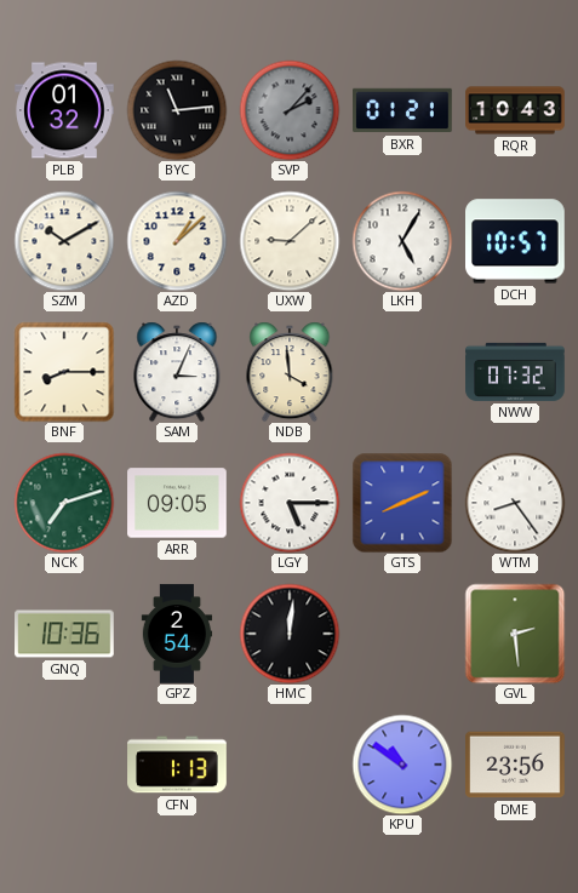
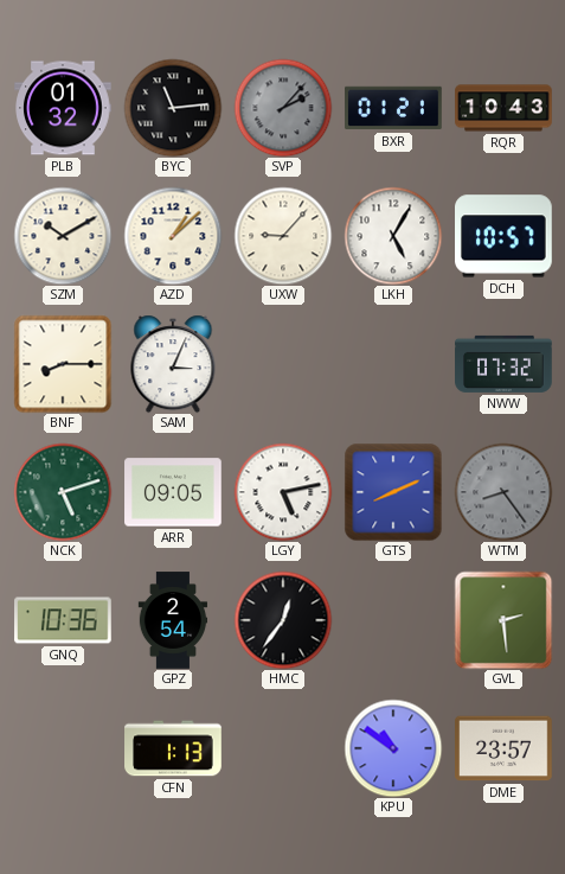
UXW: 9:08 -> 9:07 (283, 236)
NDB: 3:59 -> none (290, 372)
NCK: 7:12 -> 5:12 (63, 492)
LGY: 5:15 -> 5:13 (283, 492)
WTM dial: white -> grey (503, 492)
HMC: 12:01 -> 12:36 (283, 620)
DME: 23:56 -> 23:57 (503, 748)
